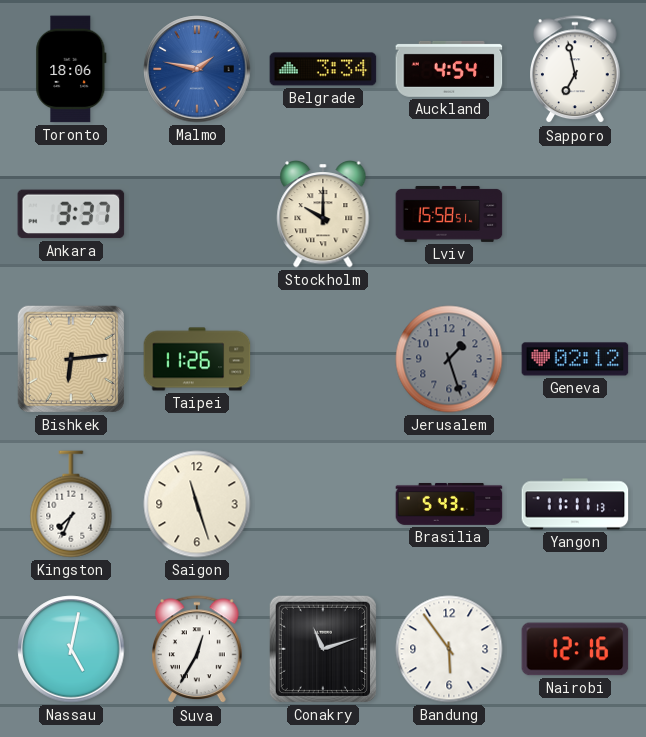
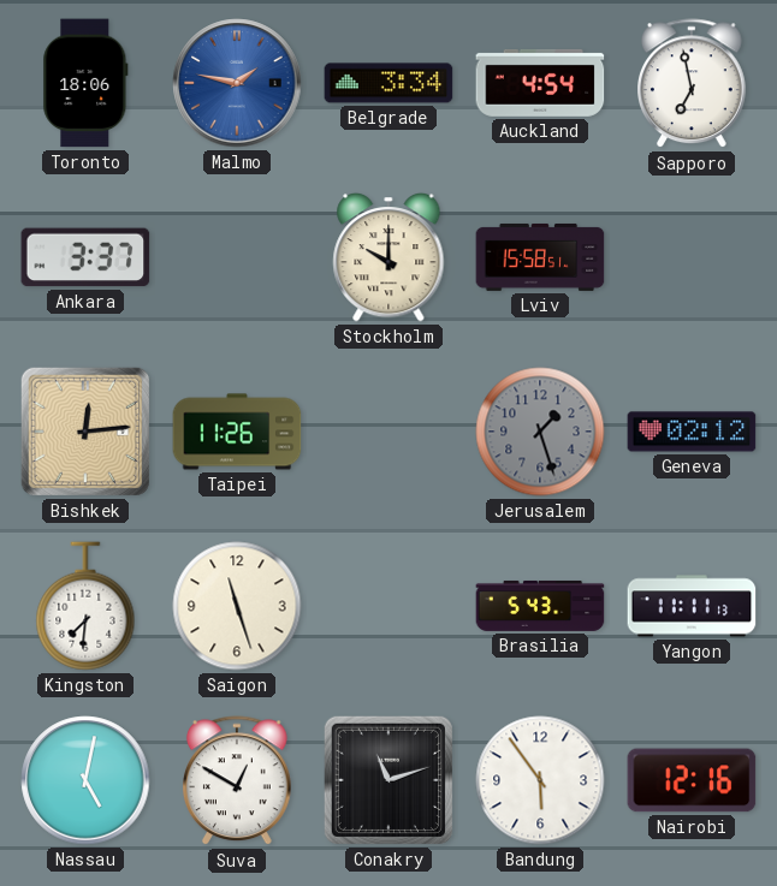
Bishkek: 6:14 -> 12:14 (85, 432)
Kingston: 7:34 -> 7:31 (85, 606)
Suva: 12:35 -> 12:50 (238, 781)
